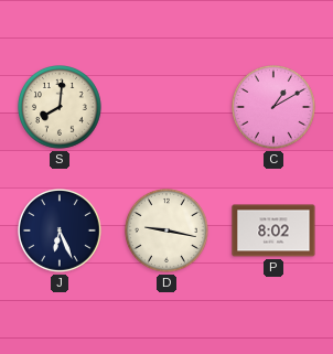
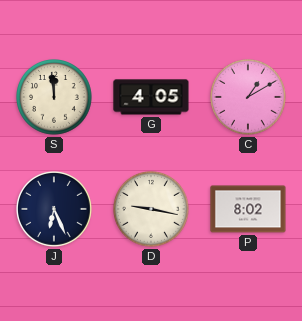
S: 8:01 -> 11:59 (55, 98)
G: none -> 4:05 (151, 97)
